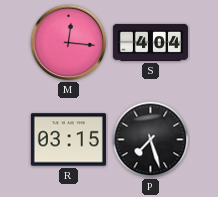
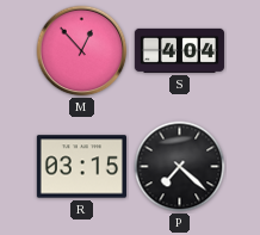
M: 12:16 -> 12:53 (82, 51)
P: 7:27 -> 7:22 (180, 167)
